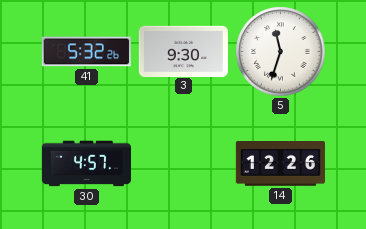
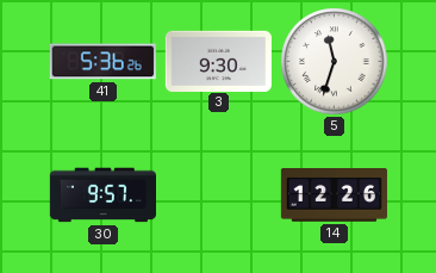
41: 5:32 -> 5:36 (102, 62)
30: 4:57 -> 9:57 (102, 196)
